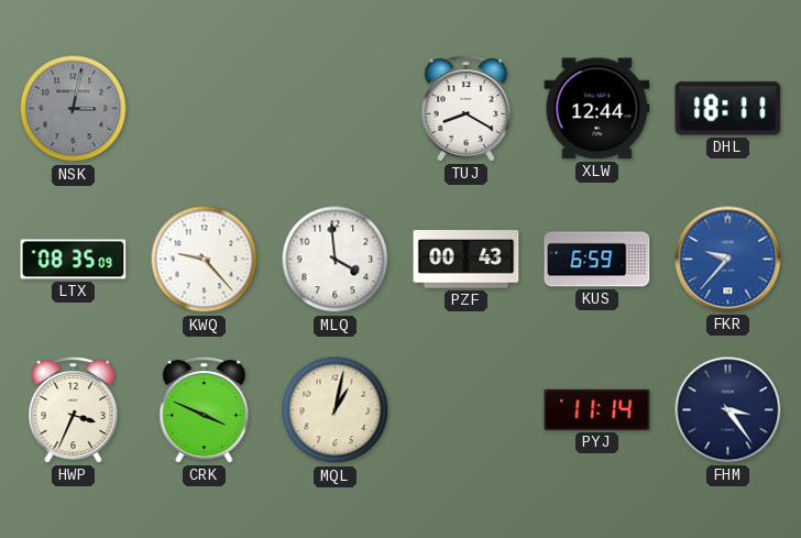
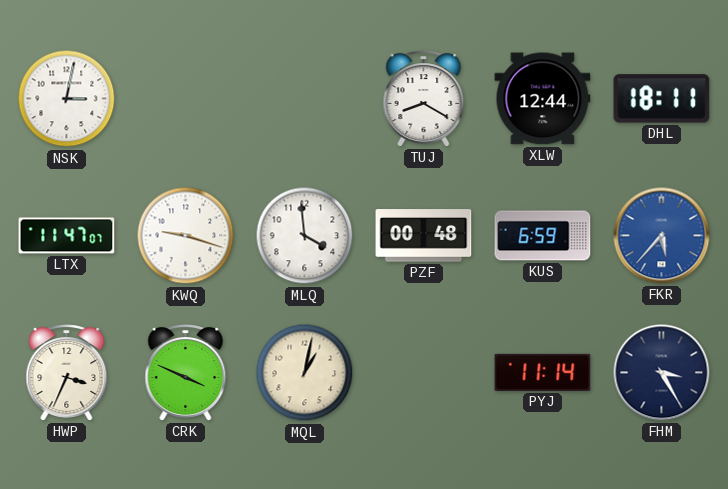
NSK dial: grey -> white (67, 99)
LTX: 08:35 -> 11:47 (67, 236)
KWQ: 9:23 -> 9:18 (186, 236)
PZF: 00:43 -> 00:48 (424, 236)
FKR: 9:37 -> 5:37 (662, 236)
FHM: 3:24 -> 3:25 (662, 373)
